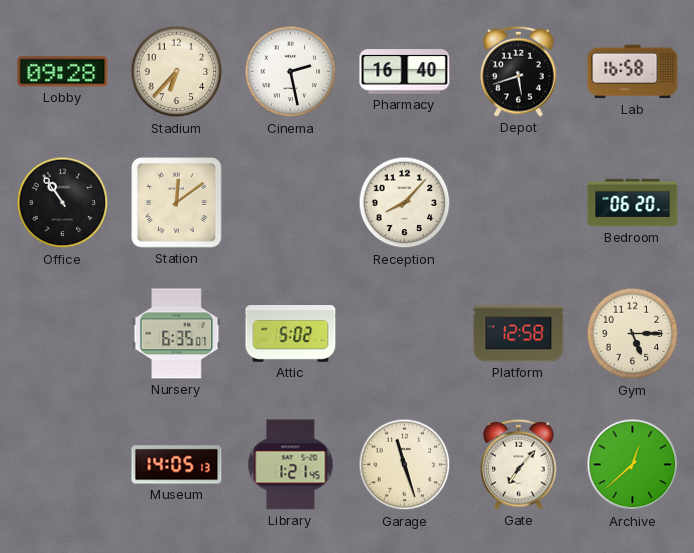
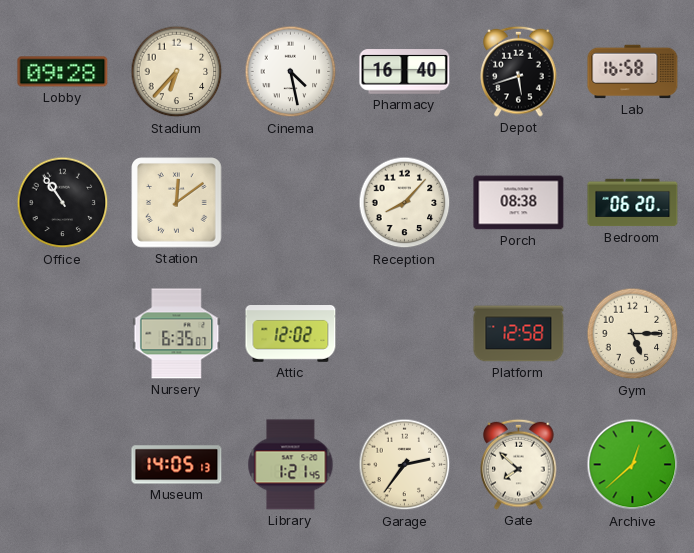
Cinema: 2:28 -> 4:28 (291, 72)
Porch: none -> 08:38 (519, 203)
Attic: 5:02 -> 12:02 (291, 334)
Garage: 11:27 -> 2:36 (405, 465)
Gate: 7:07 -> 7:52 (519, 464)
